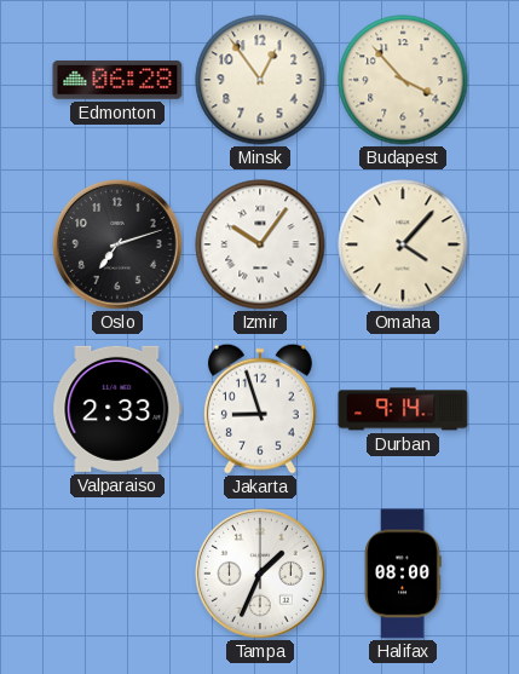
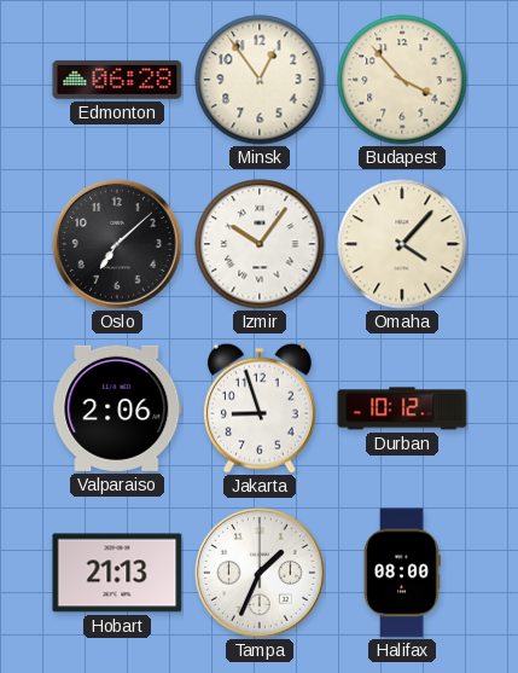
Oslo: 7:12 -> 7:08 (117, 244)
Valparaiso: 2:33 -> 2:06 (117, 408)
Durban: 9:14 -> 10:12 (402, 408)
Hobart: none -> 21:13 (117, 573)
